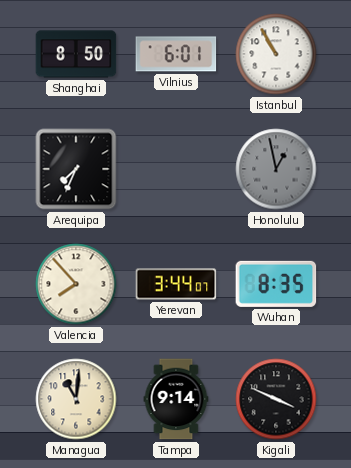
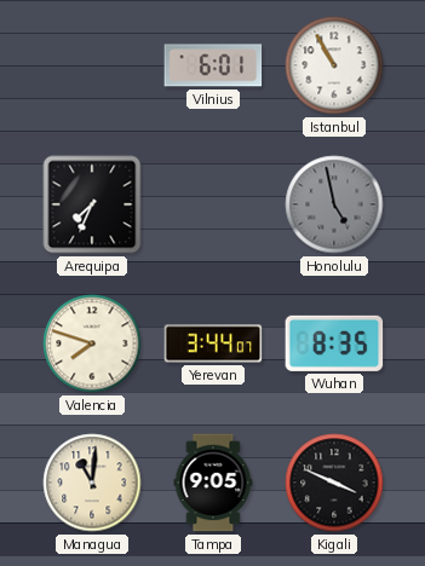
Shanghai: 8:50 -> none (76, 54)
Honolulu: 12:58 -> 4:58 (334, 204)
Valencia: 7:53 -> 7:48 (92, 343)
Tampa: 9:14 -> 9:05 (213, 483)
